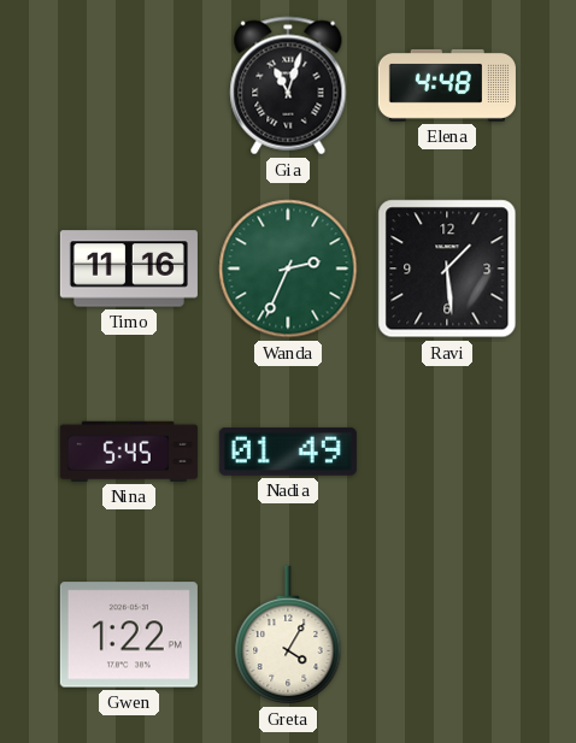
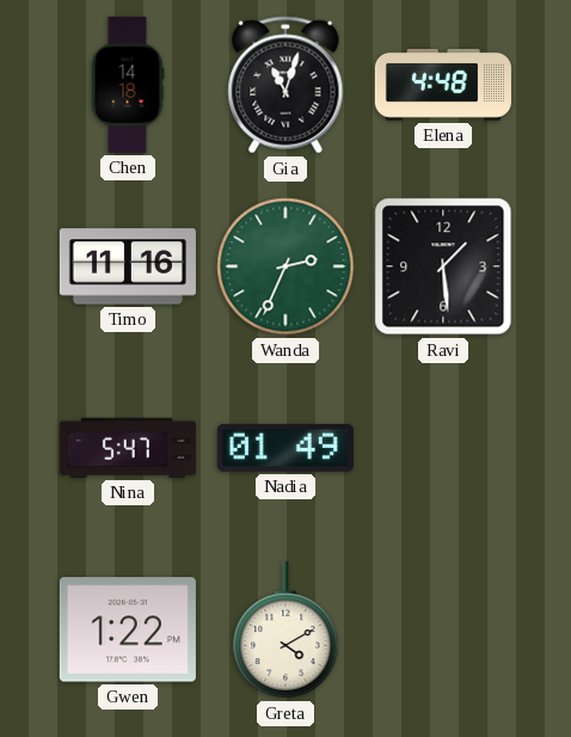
Chen: none -> 14:18 (128, 85)
Nina: 5:45 -> 5:47 (128, 448)
Greta: 4:05 -> 4:10 (285, 629)
